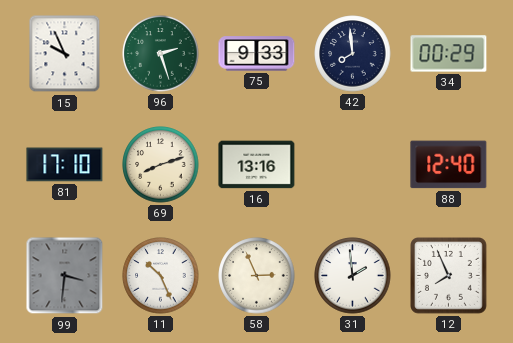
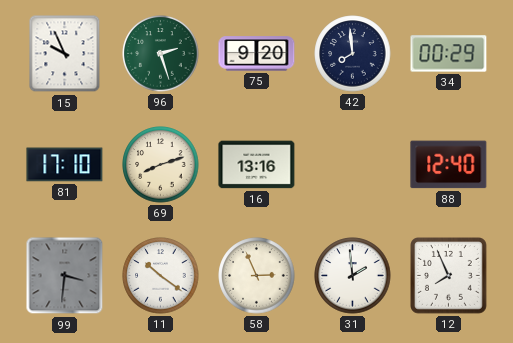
75: 9:33 -> 9:20 (257, 54)
11: 10:26 -> 10:21 (161, 276)
